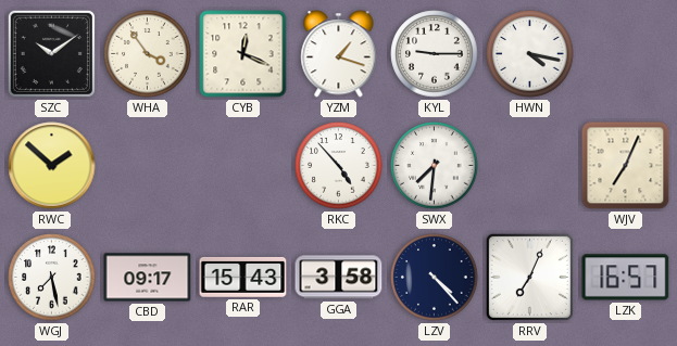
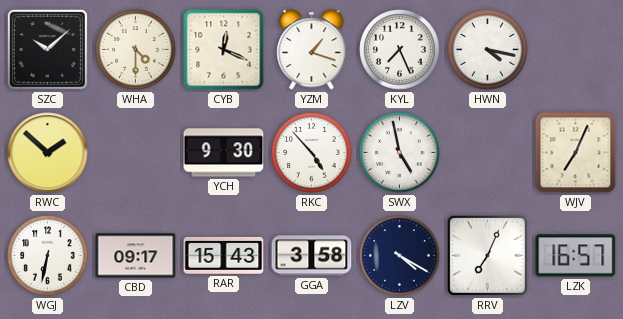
SZC: 10:09 -> 10:08 (47, 49)
WHA: 3:54 -> 4:30 (136, 50)
KYL: 9:15 -> 7:26 (400, 50)
YCH: none -> 9:30 (224, 153)
SWX: 7:31 -> 4:58 (400, 153)
WGJ: 7:28 -> 6:32 (48, 256)
LZV: 4:23 -> 4:20 (400, 256)
